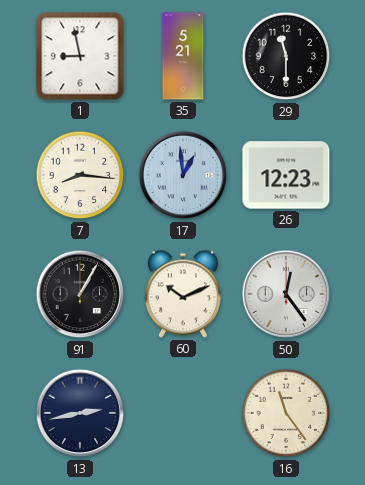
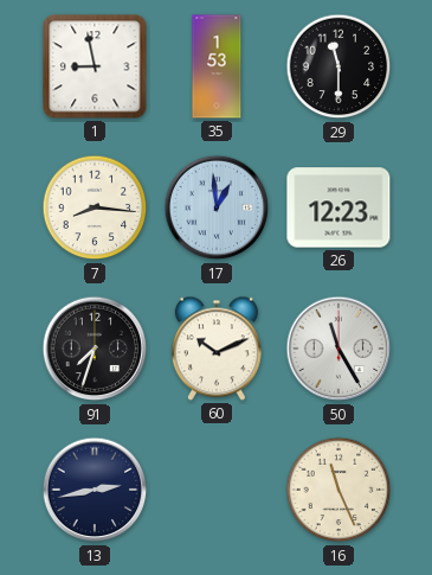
35: 5:21 -> 1:53 (217, 66)
91: 1:05 -> 7:33 (95, 349)
50: 12:24 -> 11:25 (338, 349)
16: 11:24 -> 11:26 (338, 490)
